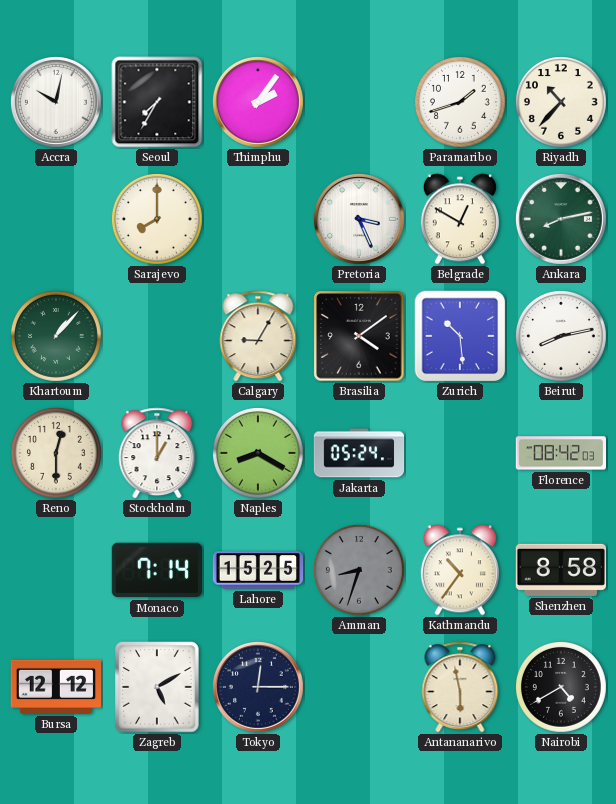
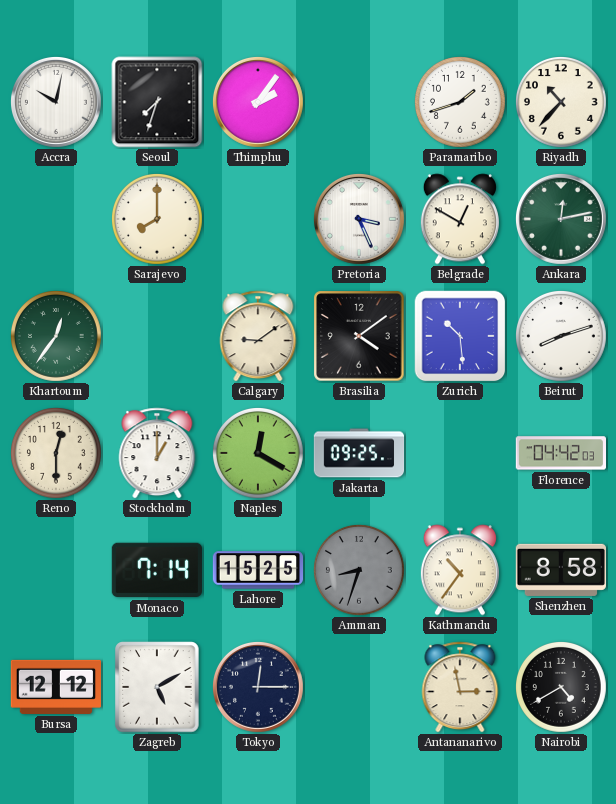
Seoul: 7:35 -> 7:33 (157, 102)
Ankara: 8:13 -> 12:13 (561, 219)
Khartoum: 1:07 -> 12:36 (57, 337)
Calgary: 9:05 -> 9:09 (258, 336)
Beirut: 8:13 -> 8:12 (562, 337)
Naples: 8:20 -> 12:20 (259, 454)
Jakarta: 05:24 -> 09:25 (359, 453)
Florence: 08:42 -> 04:42 (560, 453)
Antananarivo: 5:58 -> 2:58 (460, 687)
